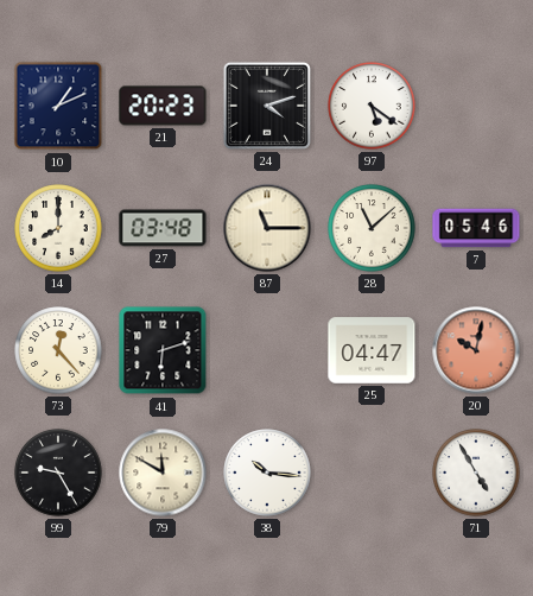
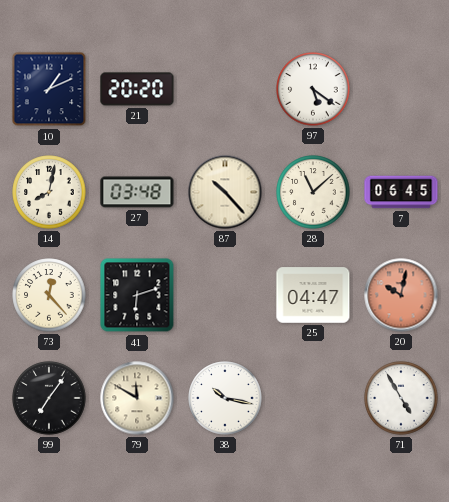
21: 20:23 -> 20:20 (137, 89)
24: 4:12 -> none (267, 106)
14: 8:00 -> 8:02 (49, 192)
87: 11:15 -> 10:23 (225, 192)
7: 05:46 -> 06:45 (401, 192)
99: 9:25 -> 7:06 (49, 398)
38: 10:16 -> 10:17 (225, 398)
